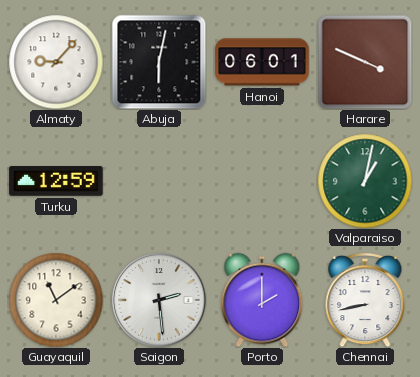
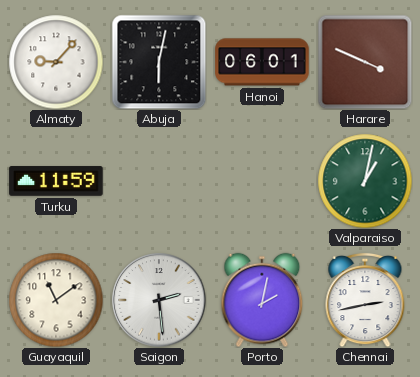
Turku: 12:59 -> 11:59 (56, 181)
Porto: 2:00 -> 2:02 (262, 300)
Chennai: 8:43 -> 2:43 (365, 300)
